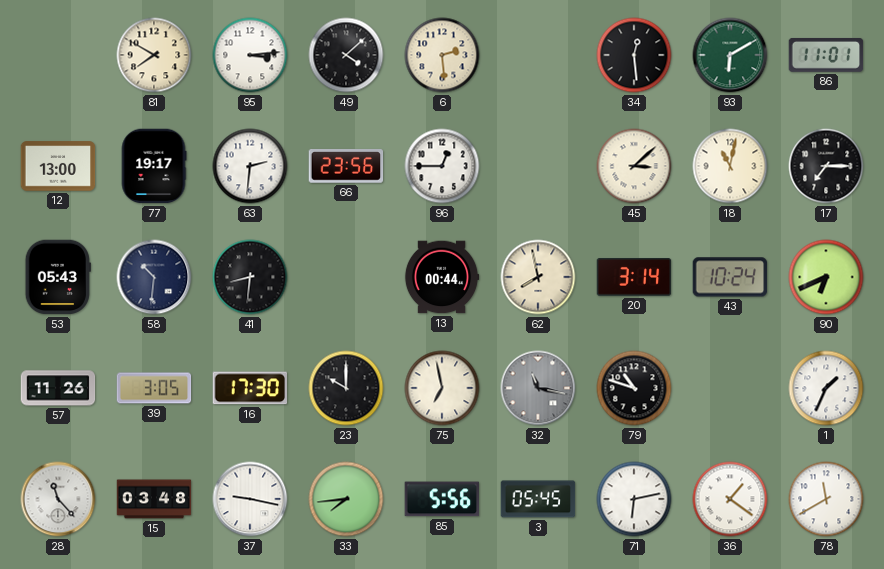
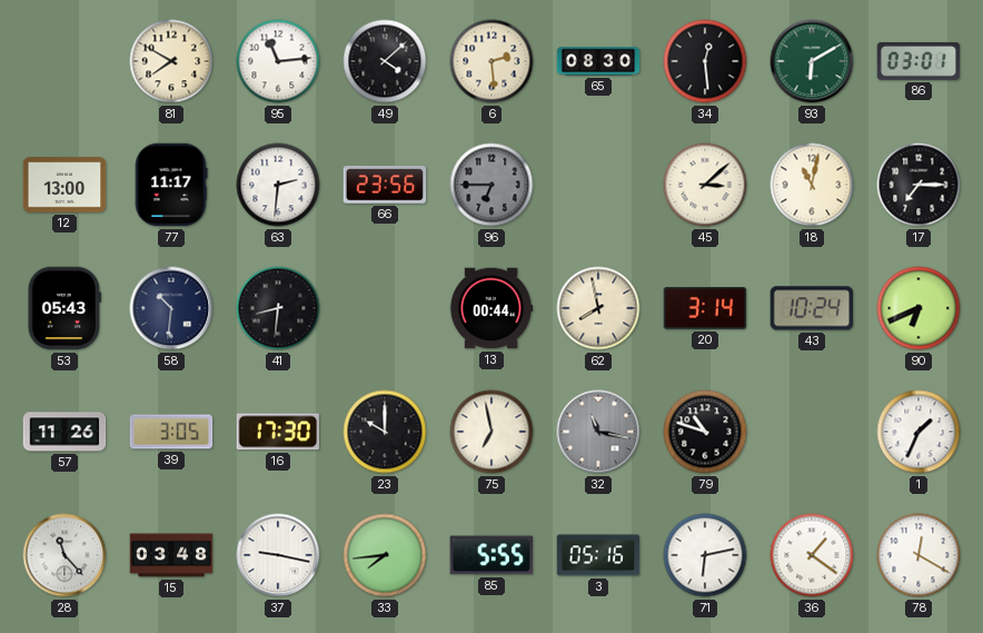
95: 3:14 -> 11:14 (278, 61)
65: none -> 08:30 (598, 61)
86: 11:01 -> 03:01 (919, 61)
77: 19:17 -> 11:17 (171, 185)
96: 12:45 -> 6:45 (491, 185)
96 dial: white -> grey (491, 185)
85: 5:56 -> 5:55 (490, 555)
3: 05:45 -> 05:16 (598, 555)
78: 11:40 -> 12:20 (919, 555)
